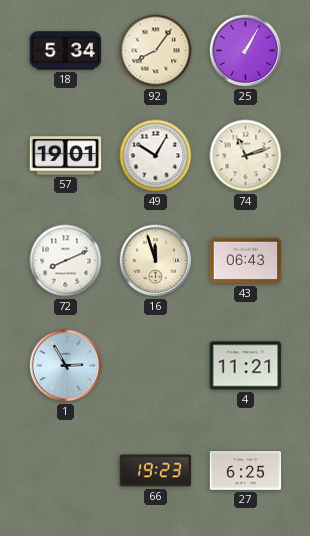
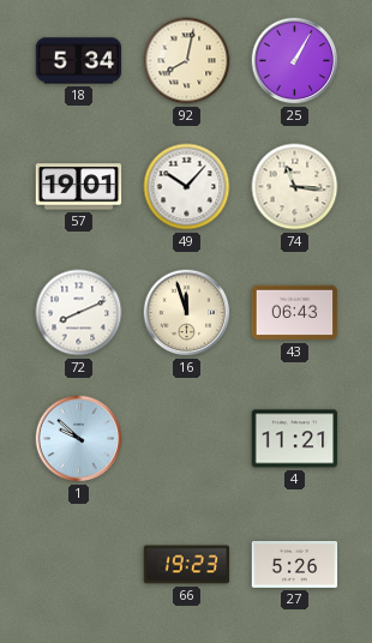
92: 8:06 -> 8:02 (187, 61)
49: 10:05 -> 10:07 (187, 187)
74: 11:12 -> 11:16 (295, 187)
1: 2:55 -> 9:52 (79, 439)
27: 6:25 -> 5:26 (295, 565)
